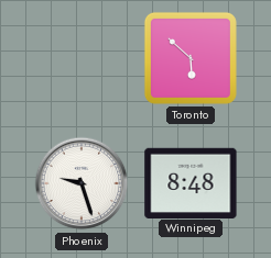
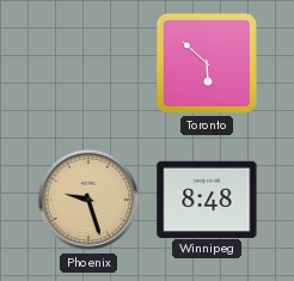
Phoenix dial: white -> champagne (88, 200)
